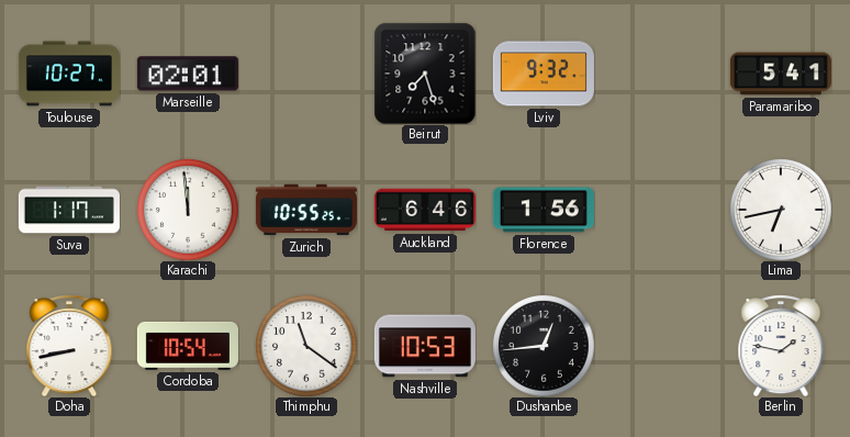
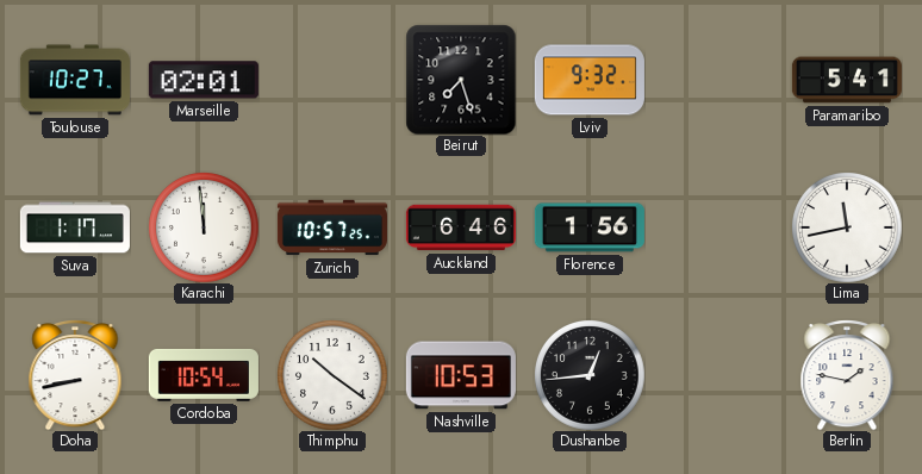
Zurich: 10:55 -> 10:57 (332, 227)
Lima: 6:43 -> 11:43 (847, 227)
Thimphu: 11:21 -> 10:21 (332, 375)
